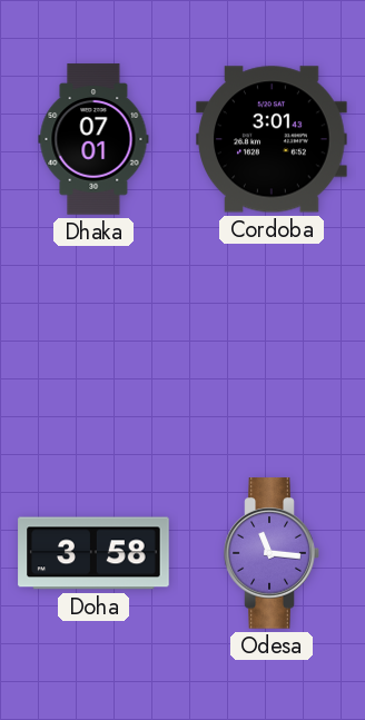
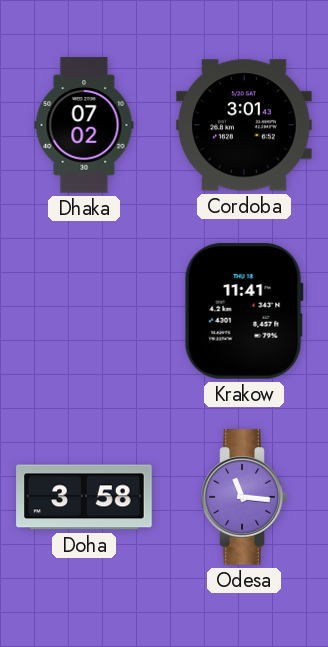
Dhaka: 07:01 -> 07:02 (84, 125)
Krakow: none -> 11:41 (244, 312)
